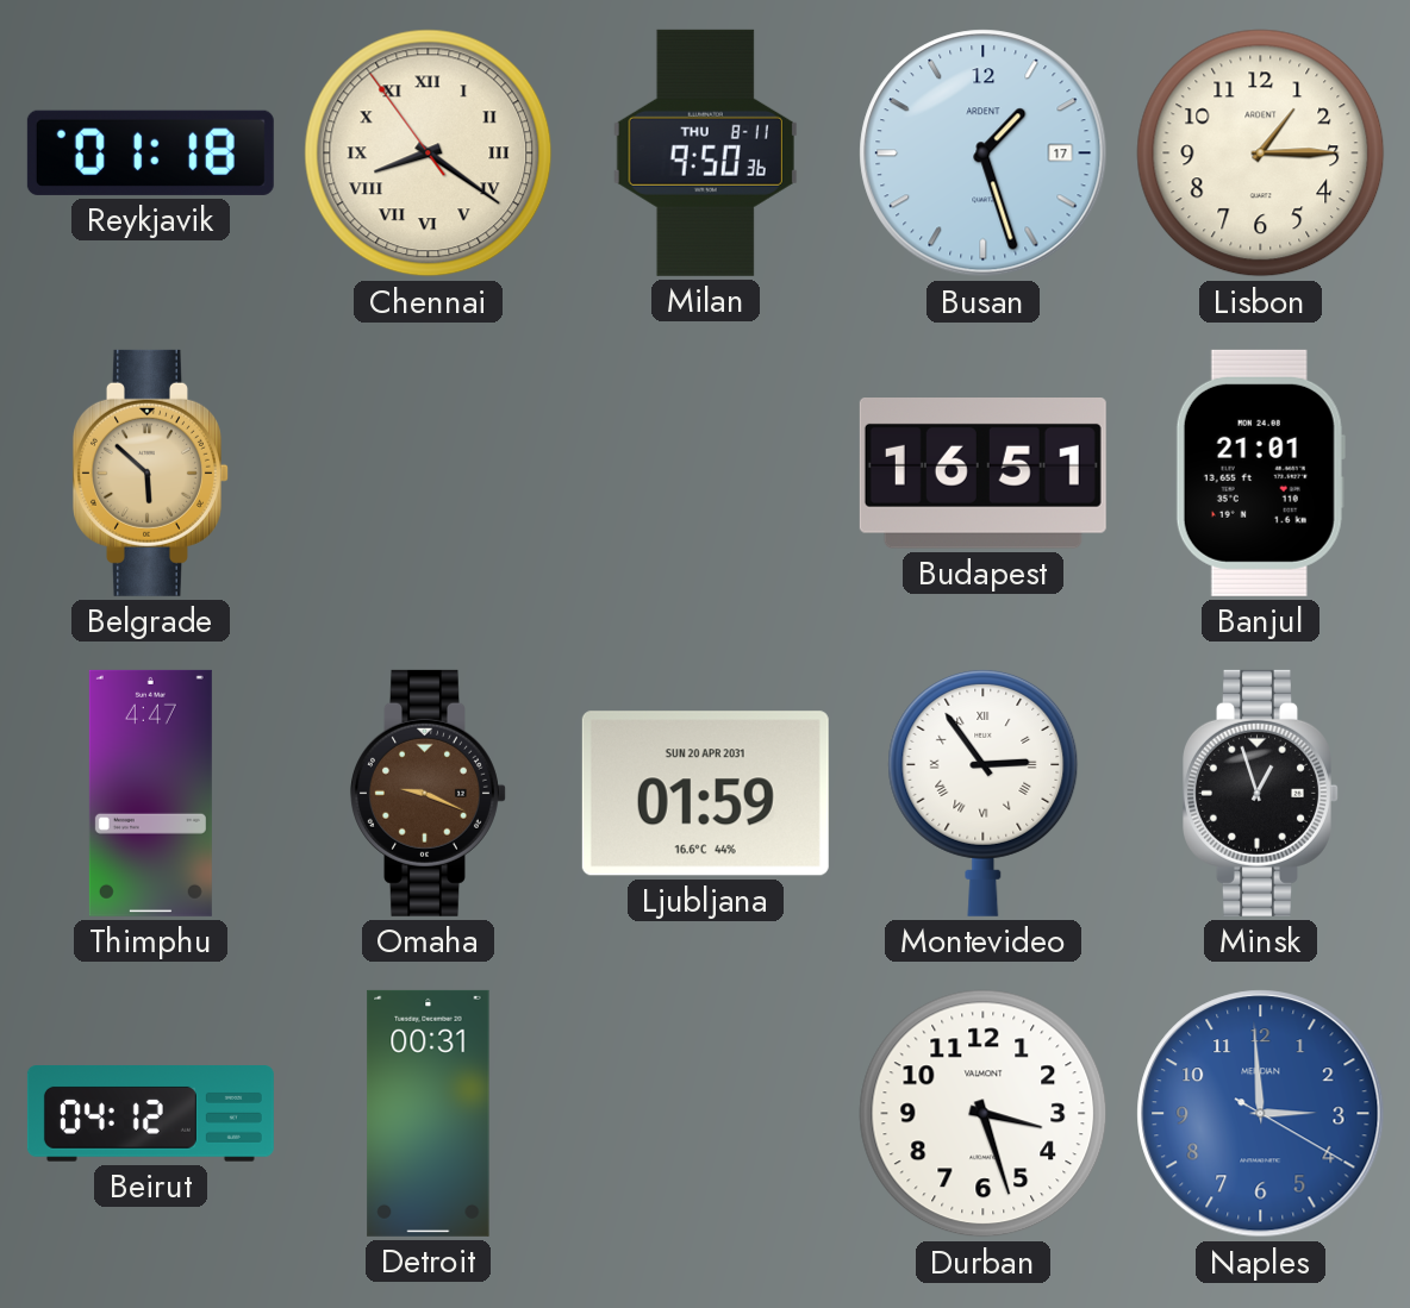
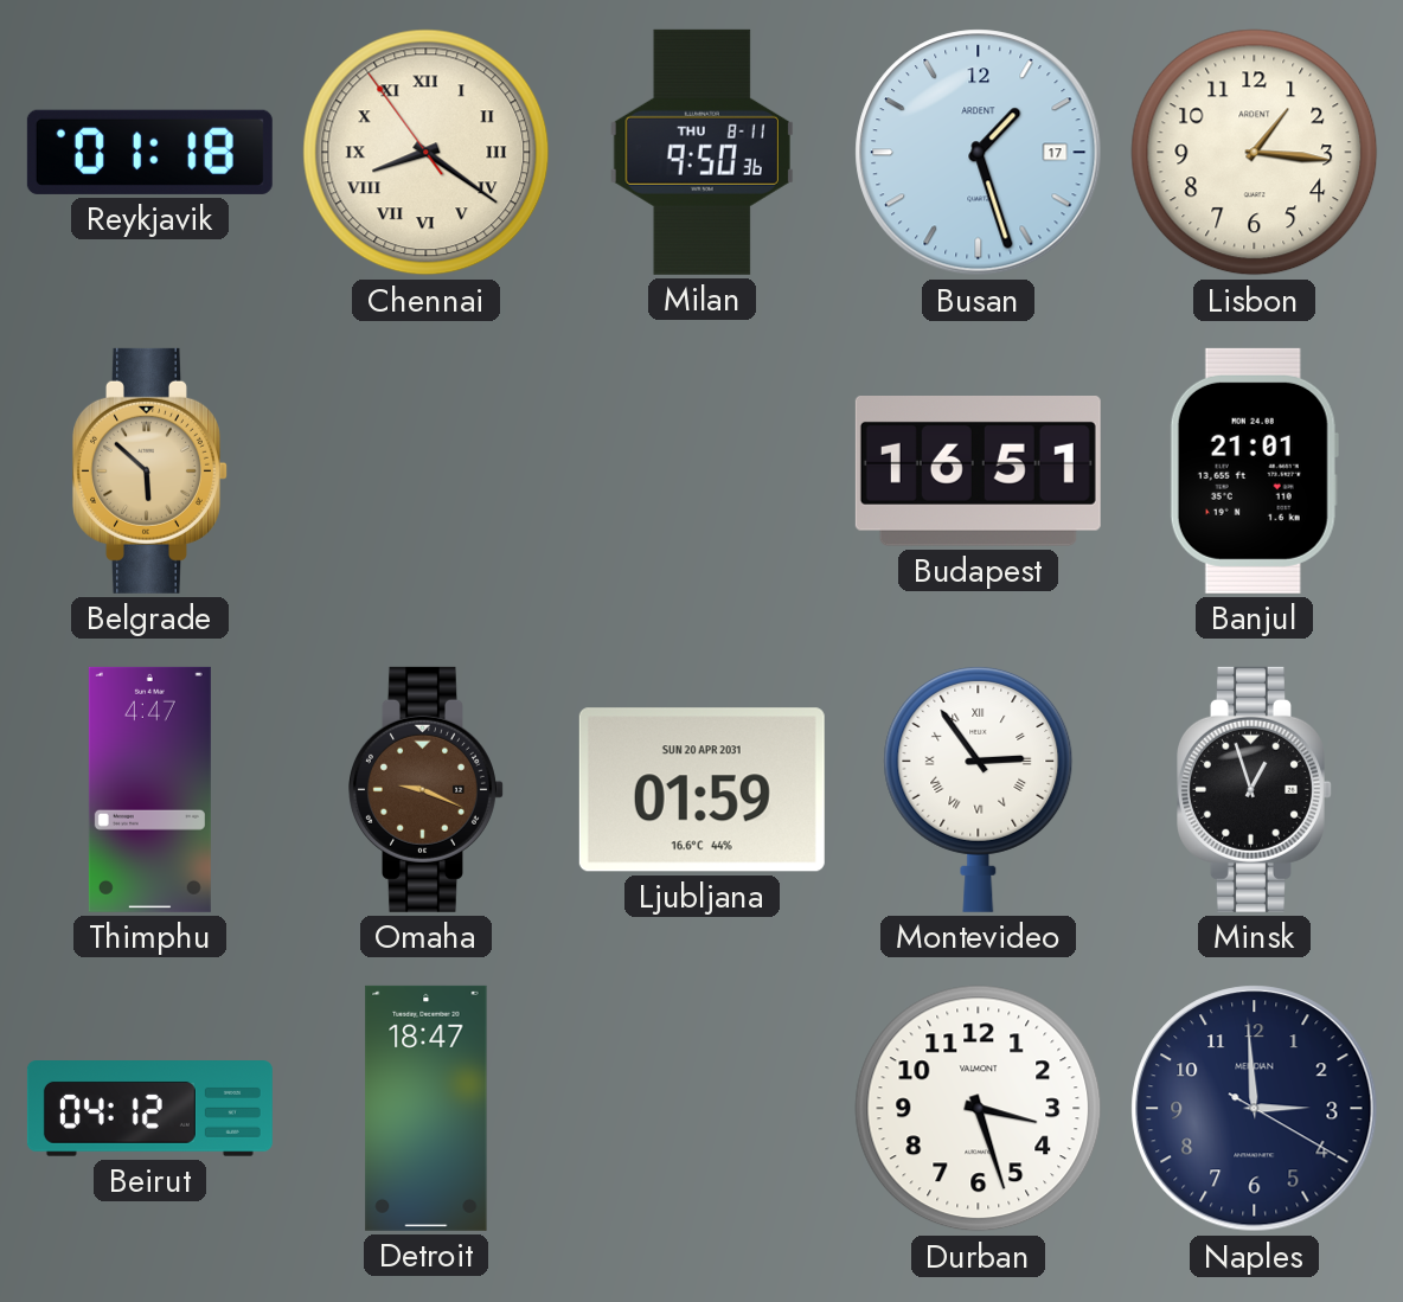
Lisbon: 1:15 -> 1:16 (1255, 153)
Detroit: 00:31 -> 18:47 (427, 1108)
Naples dial: blue -> navy (1255, 1109)
